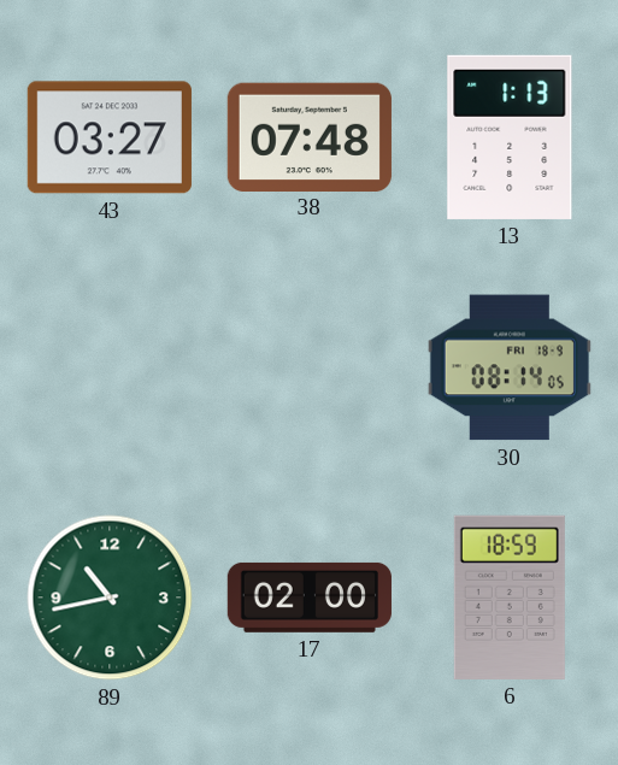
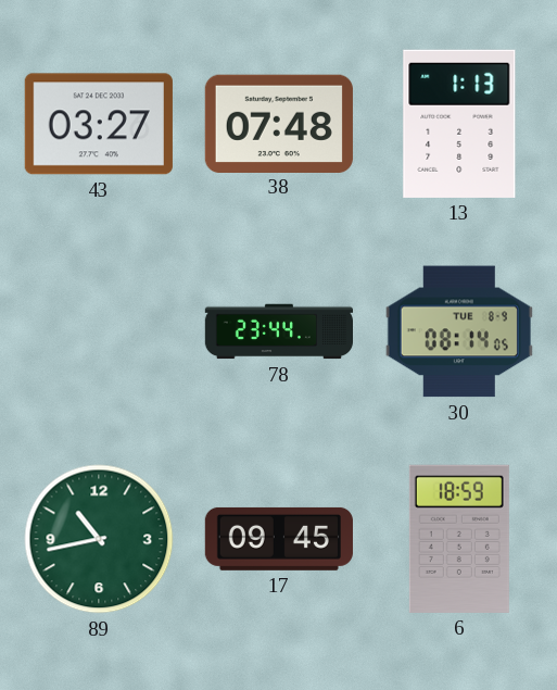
78: none -> 23:44 (278, 331)
30 date: FRI 18-9 -> TUE 8-9 (459, 331)
17: 02:00 -> 09:45 (279, 539)
